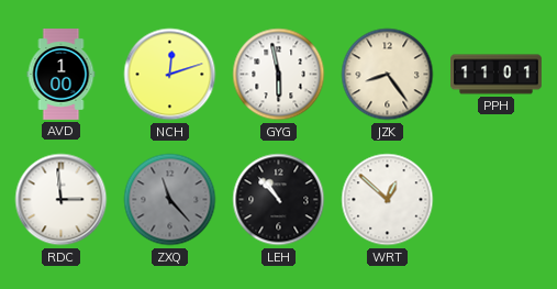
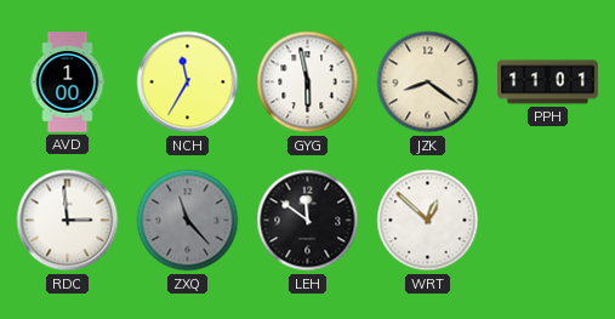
NCH: 12:12 -> 11:35 (188, 82)
JZK: 8:24 -> 8:21 (428, 82)
LEH: 10:53 -> 11:51 (308, 221)
